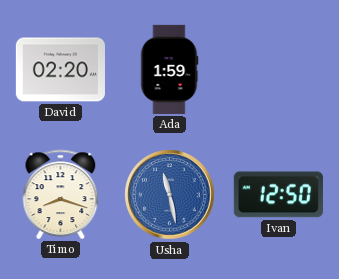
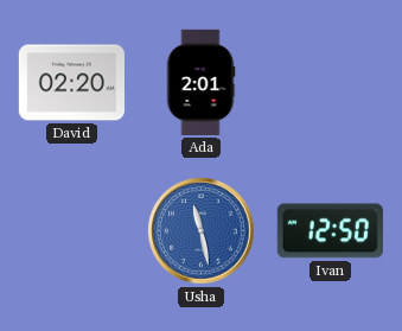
Ada: 1:59 -> 2:01 (200, 82)
Timo: 8:18 -> none (61, 194)
